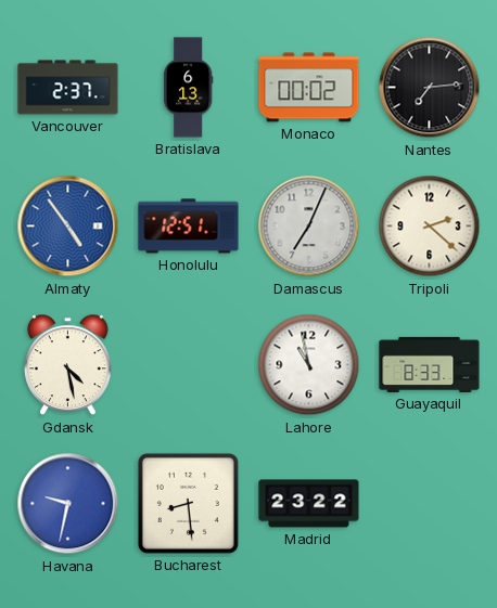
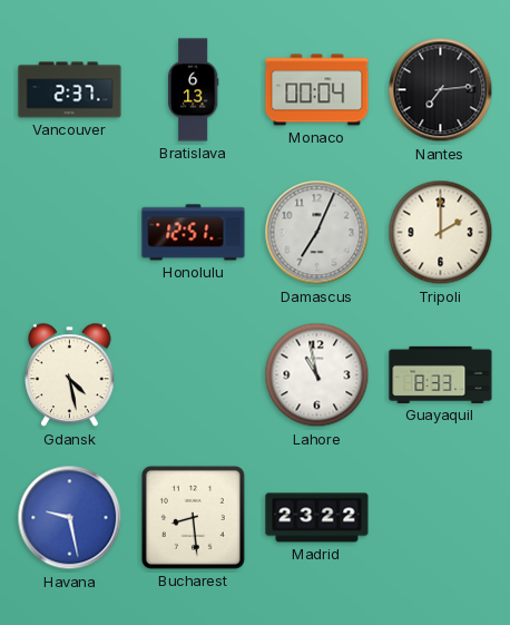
Monaco: 00:02 -> 00:04 (317, 90)
Almaty: 4:54 -> none (68, 227)
Tripoli: 2:22 -> 2:00 (441, 233)
Havana: 9:32 -> 9:28 (70, 518)
